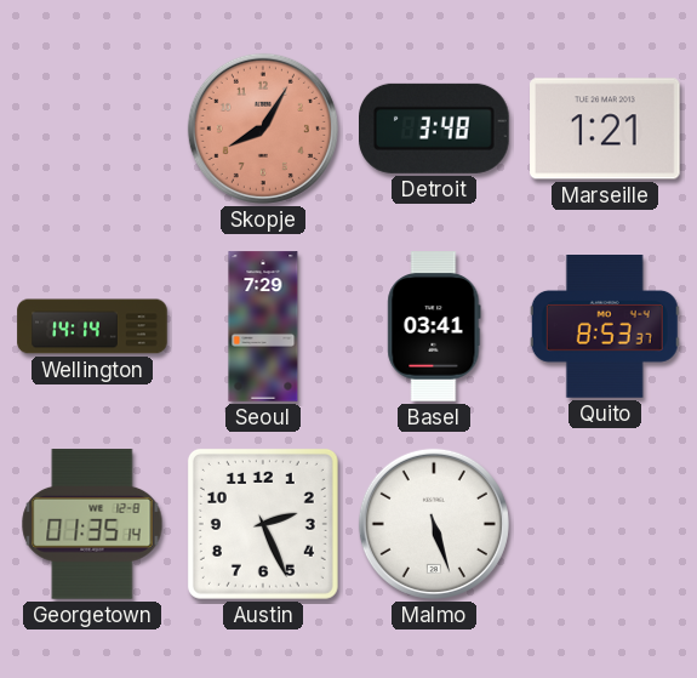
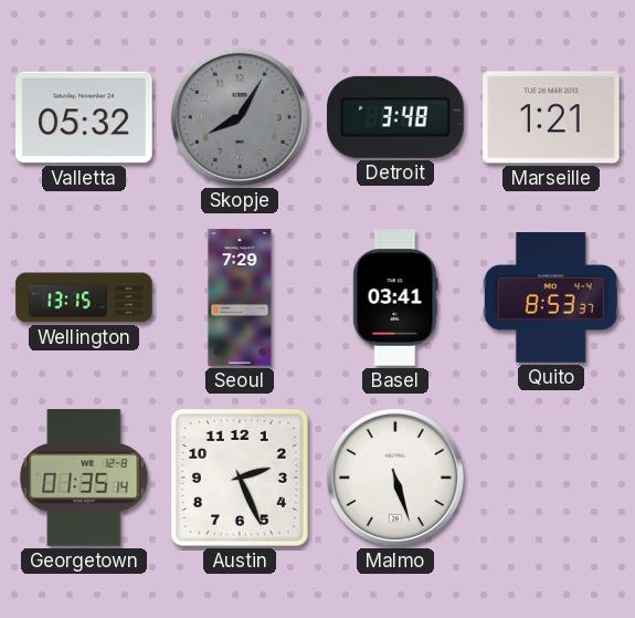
Valletta: none -> 05:32 (84, 117)
Skopje dial: salmon -> grey (240, 117)
Wellington: 14:14 -> 13:15 (84, 297)
